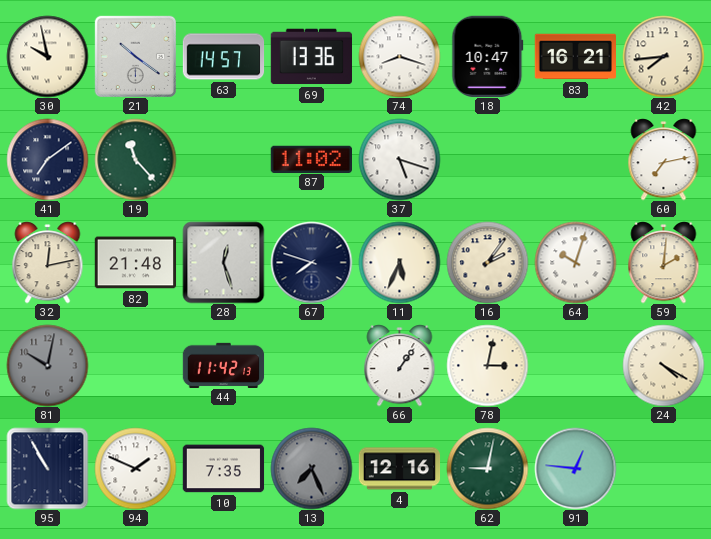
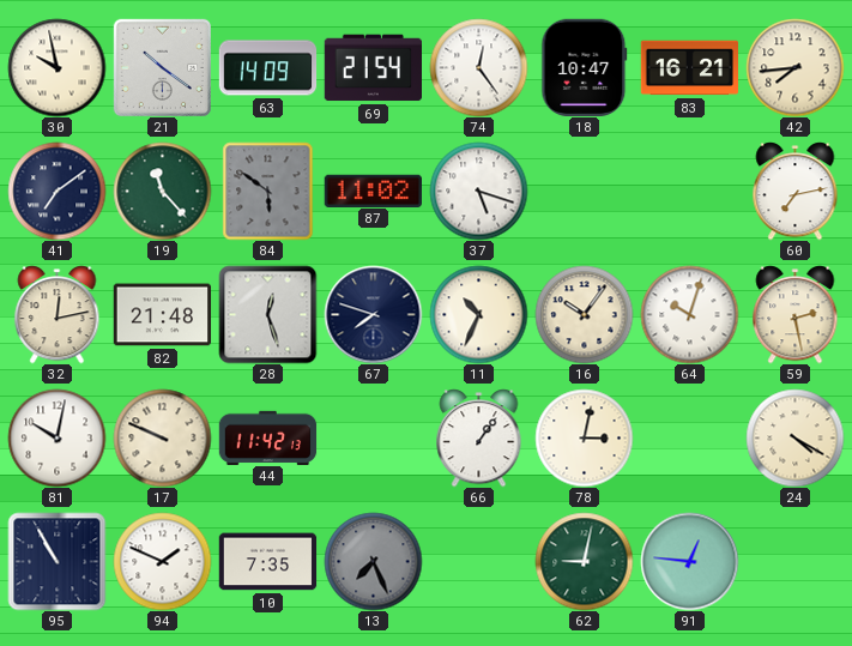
63: 14:57 -> 14:09 (267, 68)
69: 13:36 -> 21:54 (373, 68)
74: 8:18 -> 12:24 (478, 67)
84: none -> 5:51 (268, 191)
11: 5:34 -> 10:34 (478, 314)
16: 2:06 -> 10:06 (584, 314)
59: 2:01 -> 2:28 (796, 314)
81 dial: grey -> white (56, 437)
17: none -> 9:49 (162, 437)
4: 12:16 -> none (399, 469)
